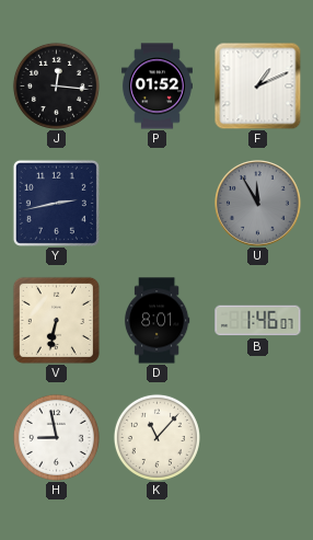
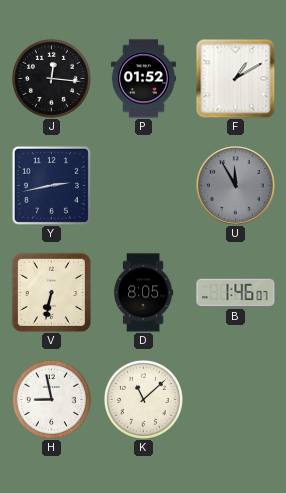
F: 1:11 -> 1:10 (235, 78)
D: 8:01 -> 8:05 (143, 293)
K: 11:07 -> 11:08 (143, 399)
